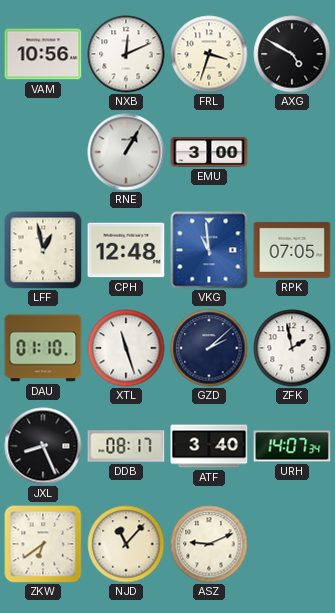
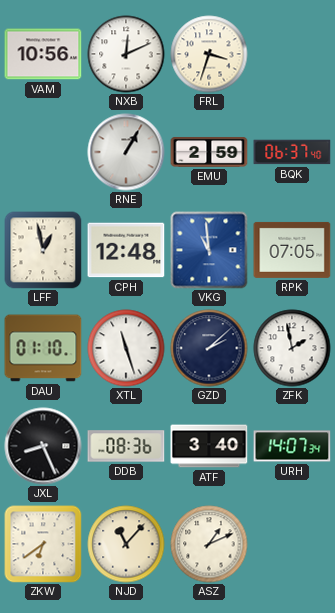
AXG: 4:50 -> none (292, 54)
EMU: 3:00 -> 2:59 (209, 152)
BQK: none -> 06:37 (292, 152)
DDB: 08:17 -> 08:36 (126, 446)
ASZ: 9:11 -> 1:11 (209, 544)
